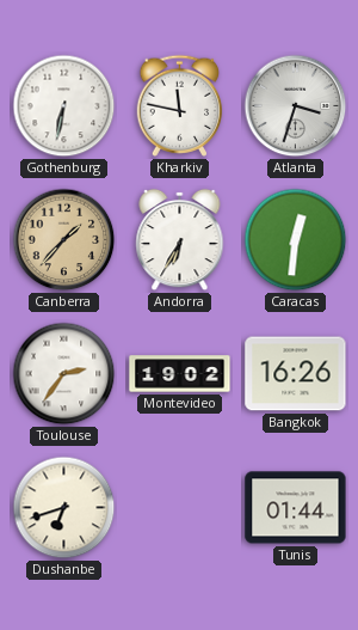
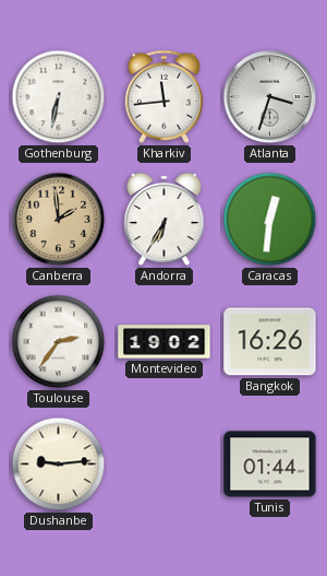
Kharkiv: 11:47 -> 11:44 (165, 96)
Canberra: 1:37 -> 1:59 (59, 220)
Dushanbe: 6:42 -> 9:14 (59, 465)
